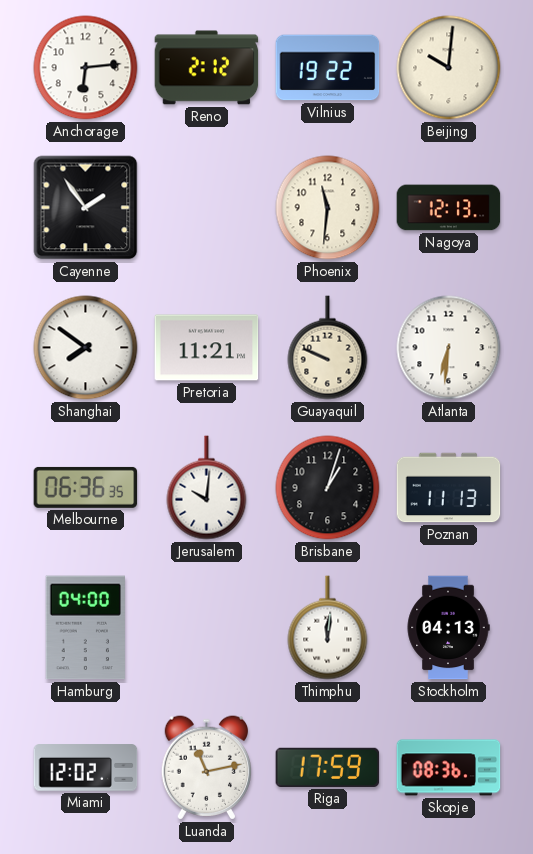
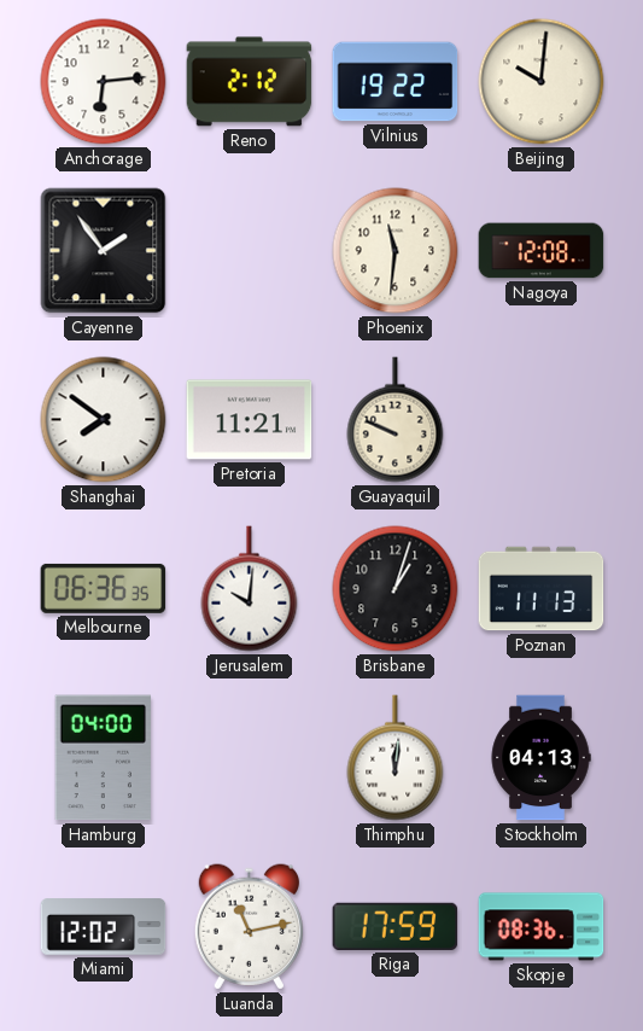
Nagoya: 12:13 -> 12:08 (542, 251)
Atlanta: 6:31 -> none (449, 348)
